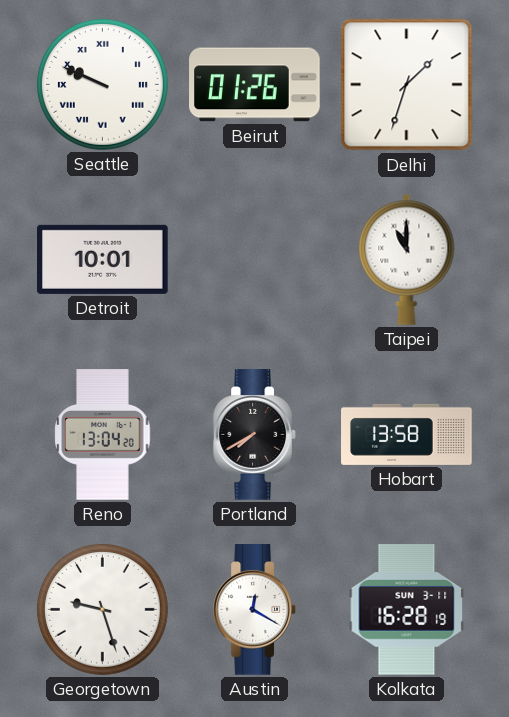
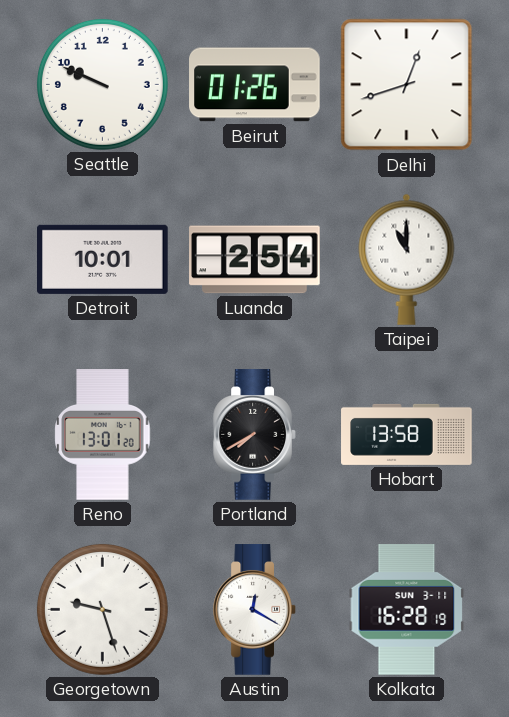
Seattle numerals: Roman -> Arabic (102, 84)
Delhi: 1:33 -> 12:42 (407, 85)
Luanda: none -> 2:54 (255, 260)
Reno: 13:04 -> 13:01 (103, 435)
